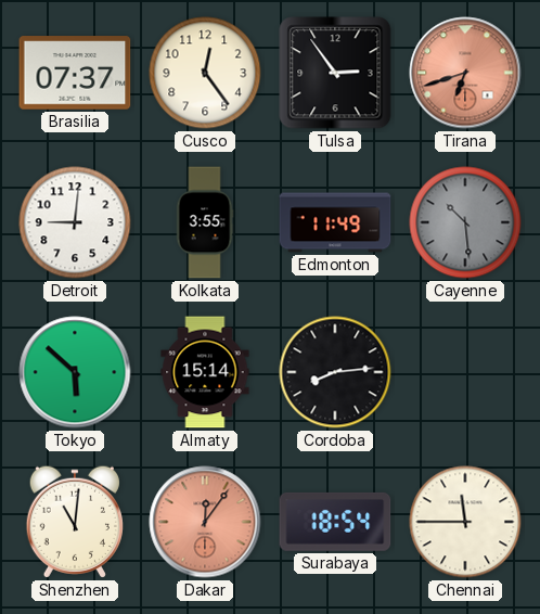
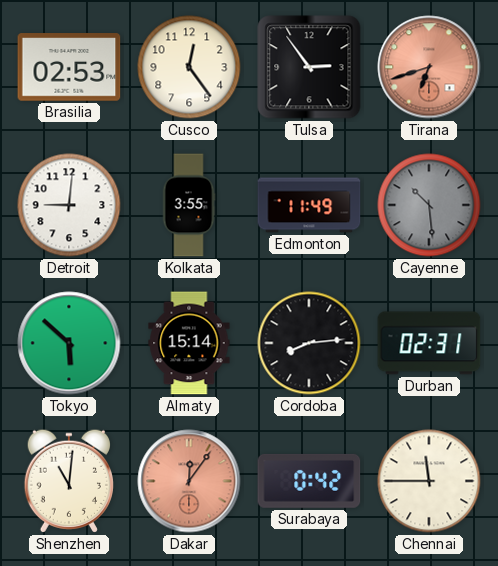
Brasilia: 07:37 -> 02:53 (69, 67)
Durban: none -> 02:31 (429, 343)
Surabaya: 18:54 -> 0:42 (309, 481)
